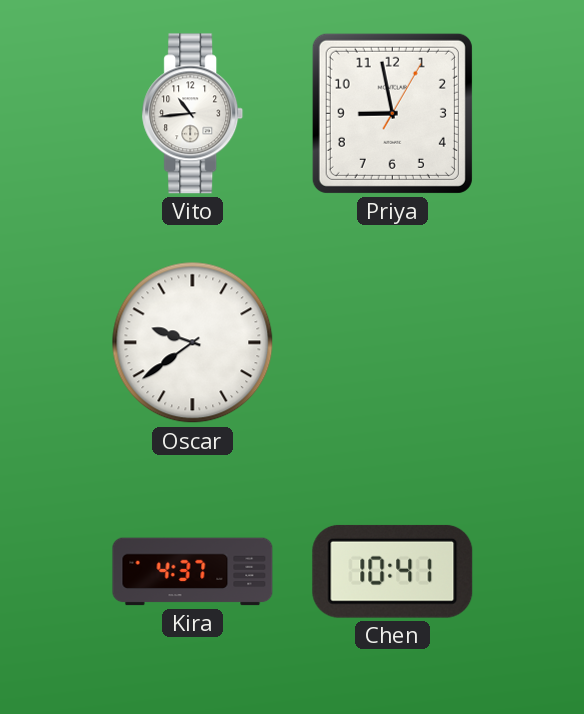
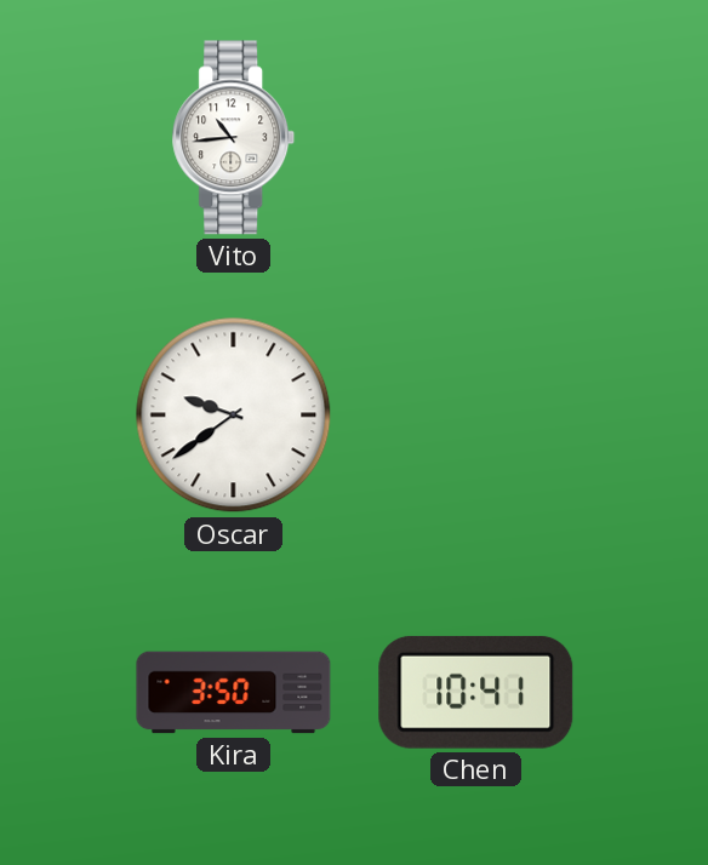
Priya: 8:58 -> none (392, 113)
Kira: 4:37 -> 3:50 (234, 693)
